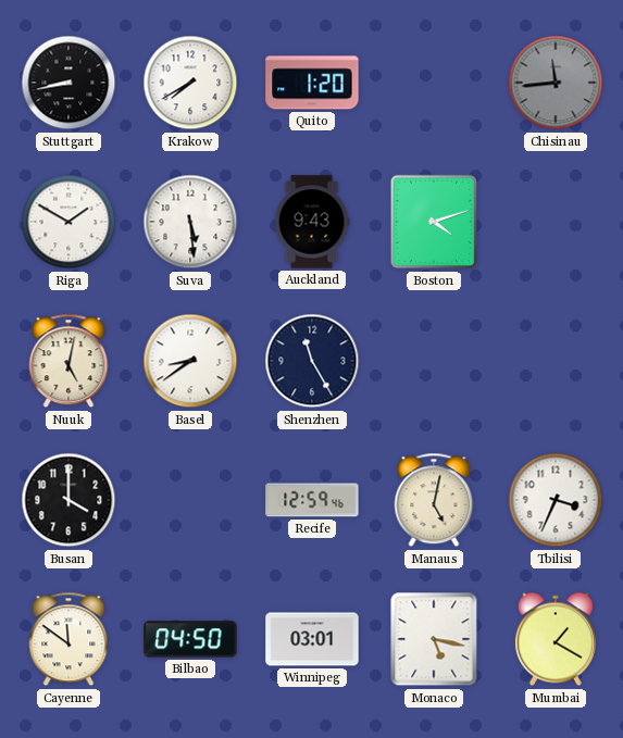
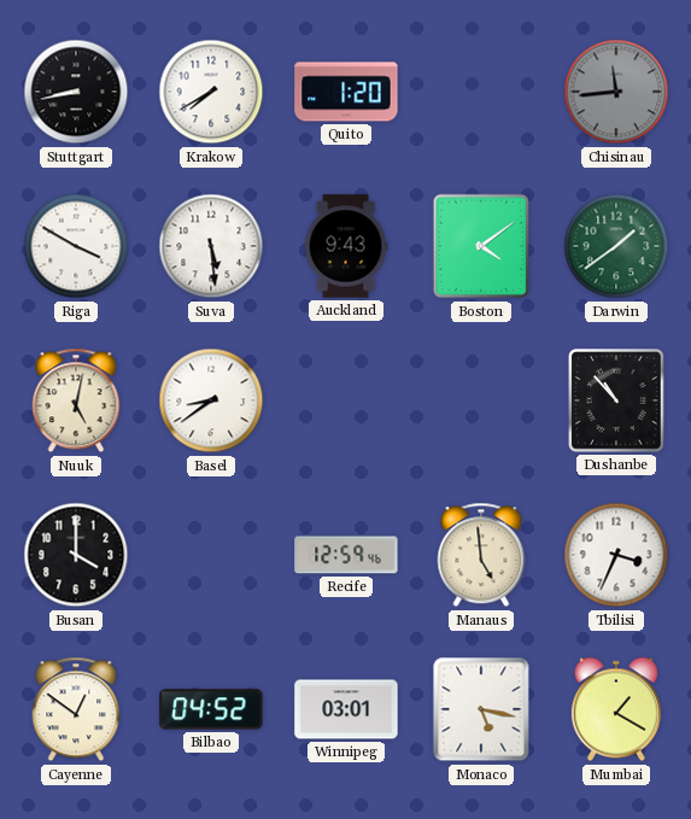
Riga: 1:50 -> 3:50 (76, 246)
Boston: 4:12 -> 4:09 (481, 246)
Darwin: none -> 1:39 (616, 246)
Shenzhen: 11:25 -> none (312, 361)
Dushanbe: none -> 10:53 (617, 400)
Manaus: 5:02 -> 4:59 (481, 555)
Cayenne: 11:51 -> 12:51 (76, 709)
Bilbao: 04:50 -> 04:52 (211, 709)
